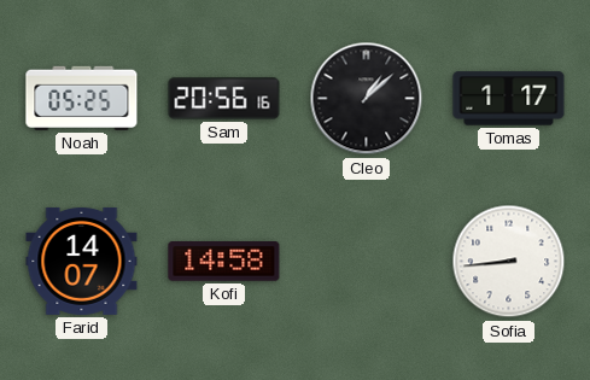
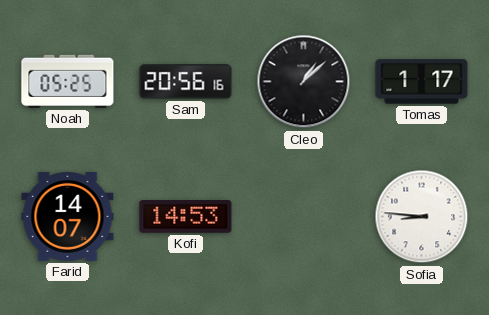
Kofi: 14:58 -> 14:53 (186, 217)
Sofia: 8:44 -> 8:46 (422, 217)
